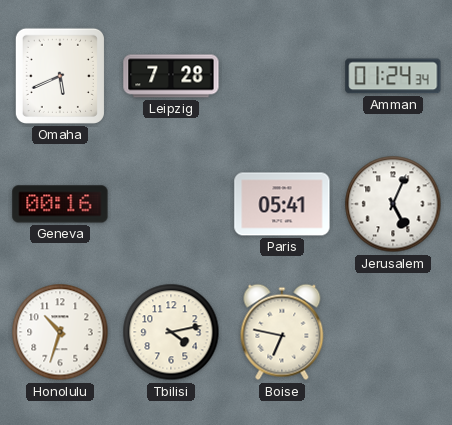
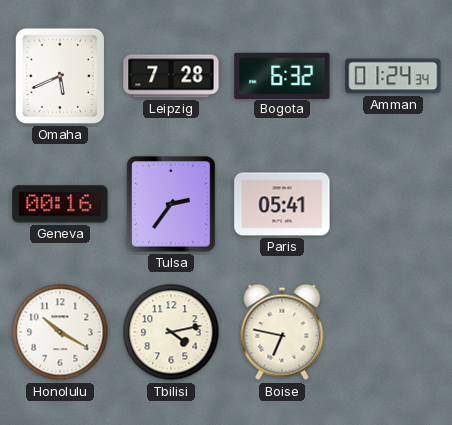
Bogota: none -> 6:32 (282, 75)
Tulsa: none -> 2:36 (171, 204)
Jerusalem: 5:04 -> none (393, 204)
Honolulu: 10:33 -> 10:20 (60, 332)
